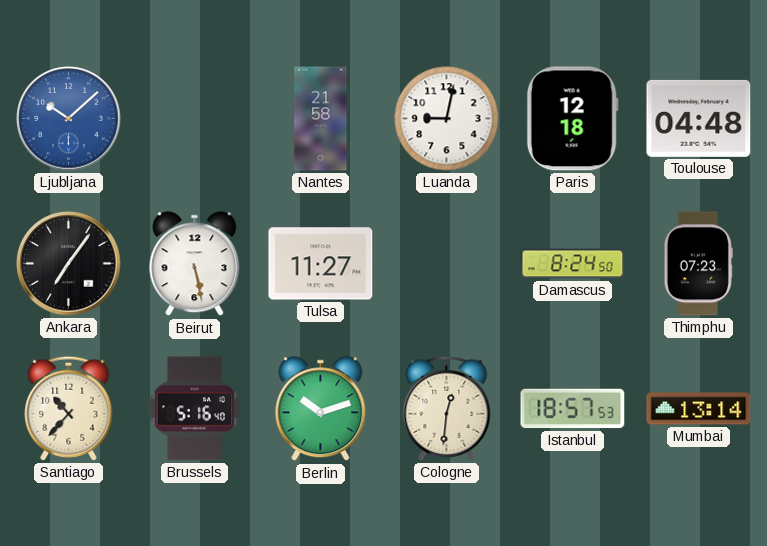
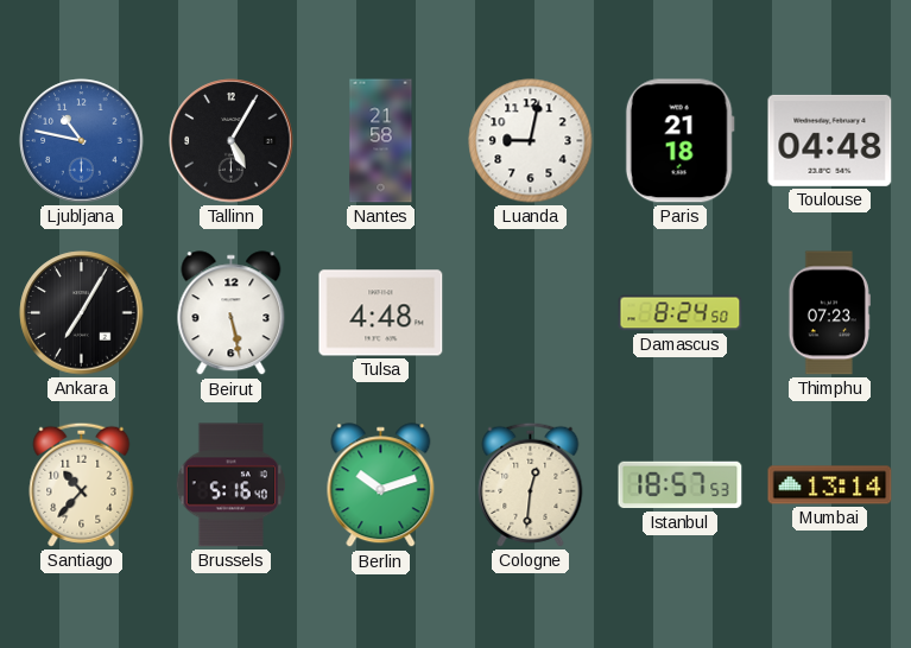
Ljubljana: 10:08 -> 10:47 (82, 141)
Tallinn: none -> 5:05 (232, 141)
Paris: 12:18 -> 21:18 (679, 141)
Ankara: 7:06 -> 7:05 (82, 313)
Tulsa: 11:27 -> 4:48 (381, 313)
